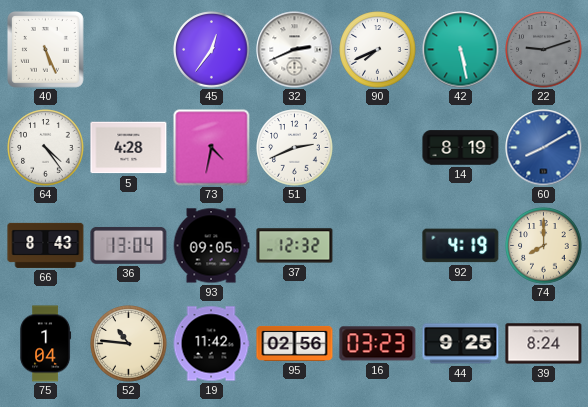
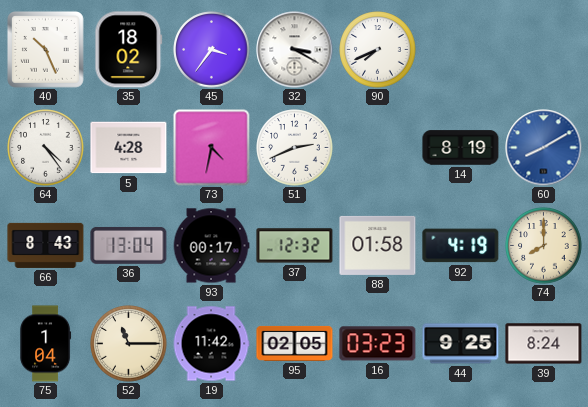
40: 5:26 -> 10:26 (45, 49)
35: none -> 18:02 (129, 50)
45: 12:36 -> 3:36 (212, 50)
32: 2:41 -> 3:20 (295, 50)
42: 5:28 -> none (461, 50)
22: 9:12 -> none (544, 50)
93: 09:05 -> 00:17 (211, 246)
88: none -> 01:58 (378, 245)
52: 10:46 -> 11:15 (129, 344)
95: 02:56 -> 02:05 (295, 343)
